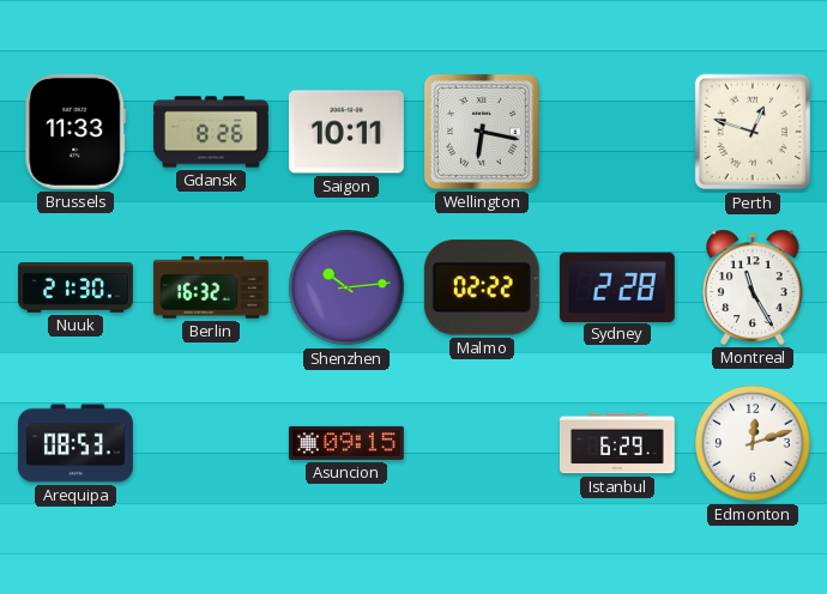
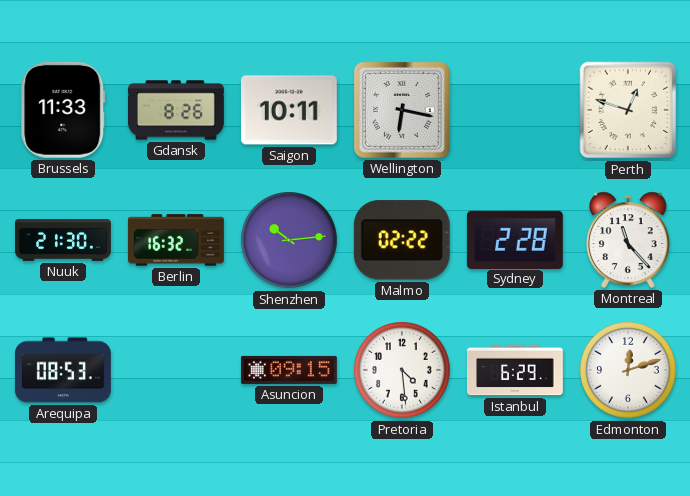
Montreal: 11:25 -> 11:23 (628, 240)
Pretoria: none -> 4:29 (403, 371)
